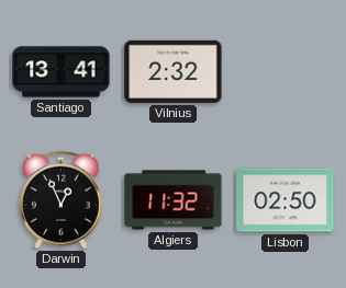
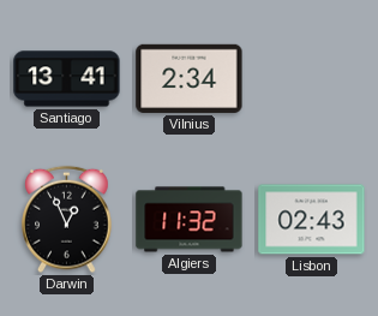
Vilnius: 2:32 -> 2:34 (190, 78)
Lisbon: 02:50 -> 02:43 (312, 220)
